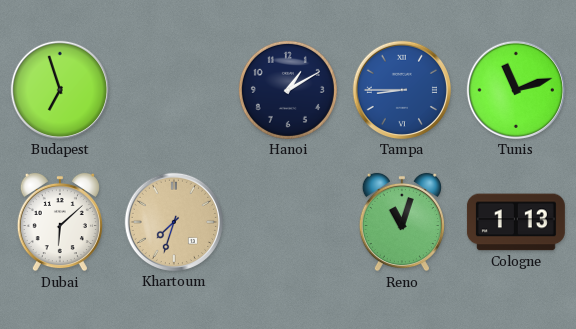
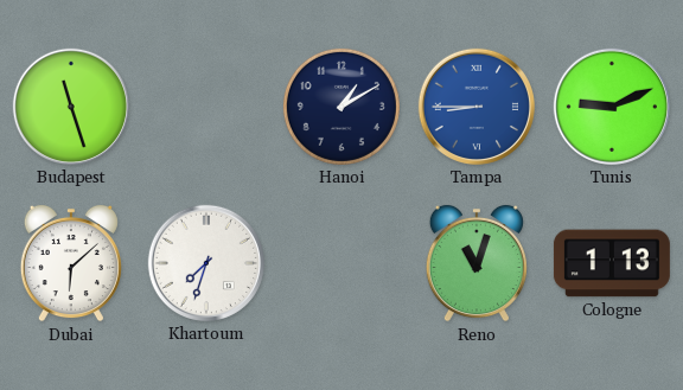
Budapest: 6:57 -> 11:27 (71, 107)
Tunis: 11:12 -> 9:11 (612, 107)
Khartoum dial: champagne -> white (206, 263)
